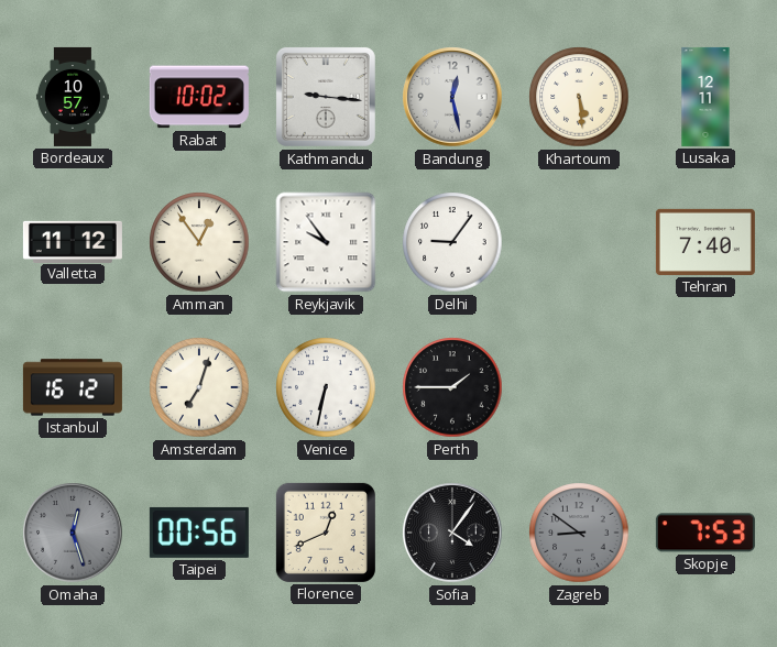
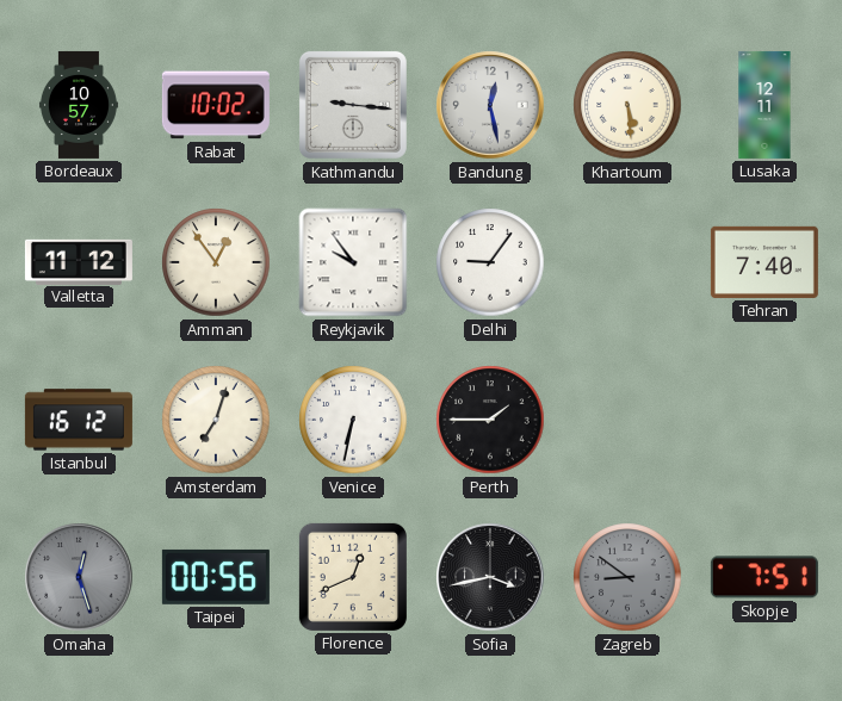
Sofia: 4:06 -> 3:43 (490, 577)
Skopje: 7:53 -> 7:51 (764, 577)
